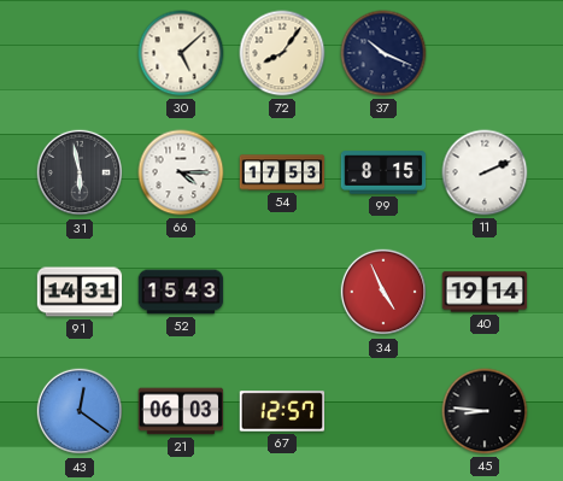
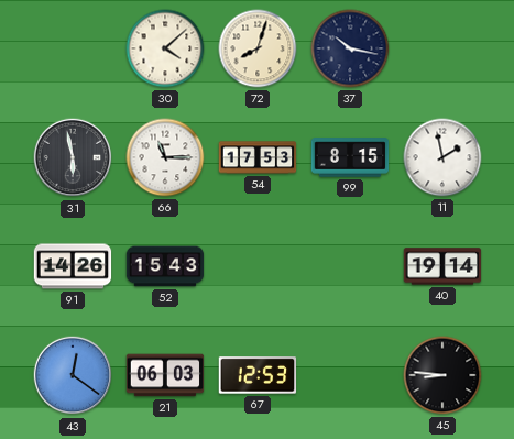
30: 5:08 -> 4:08 (165, 48)
72: 8:06 -> 8:03 (258, 48)
37: 10:19 -> 10:17 (350, 48)
66: 4:15 -> 11:15 (165, 157)
11: 2:11 -> 1:58 (442, 157)
91: 14:31 -> 14:26 (73, 266)
34: 4:56 -> none (383, 292)
67: 12:57 -> 12:53 (258, 375)
